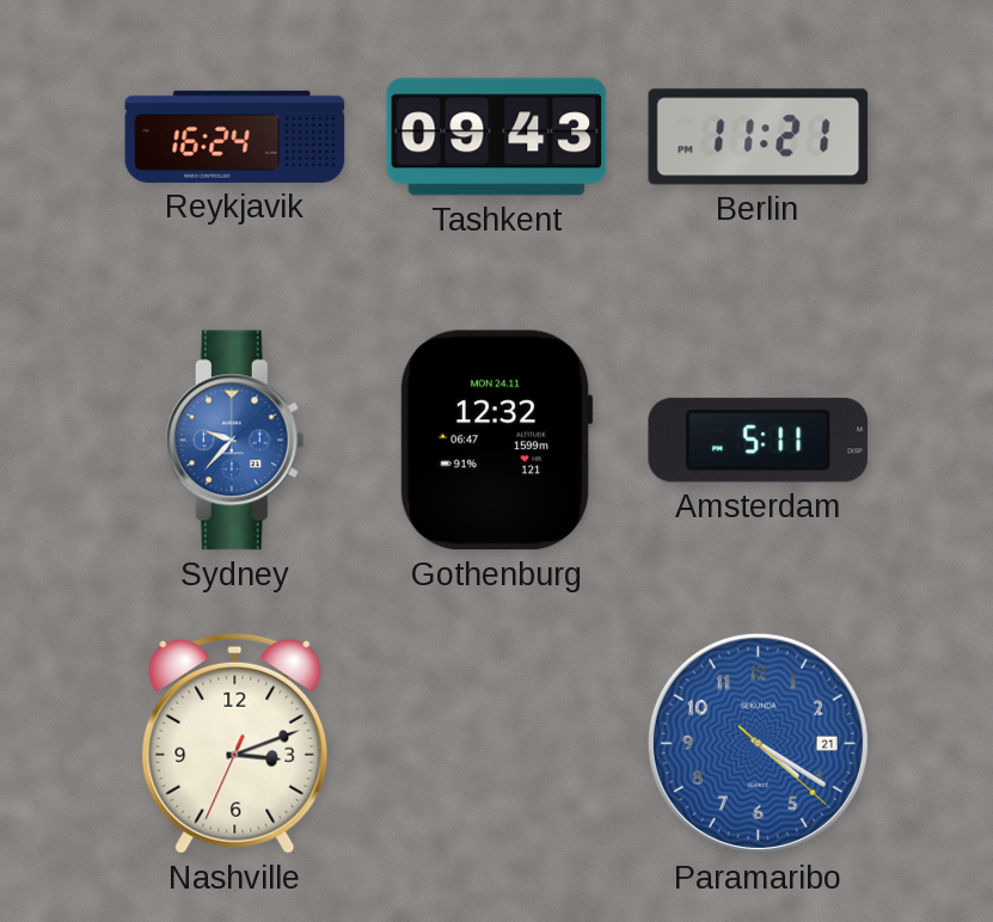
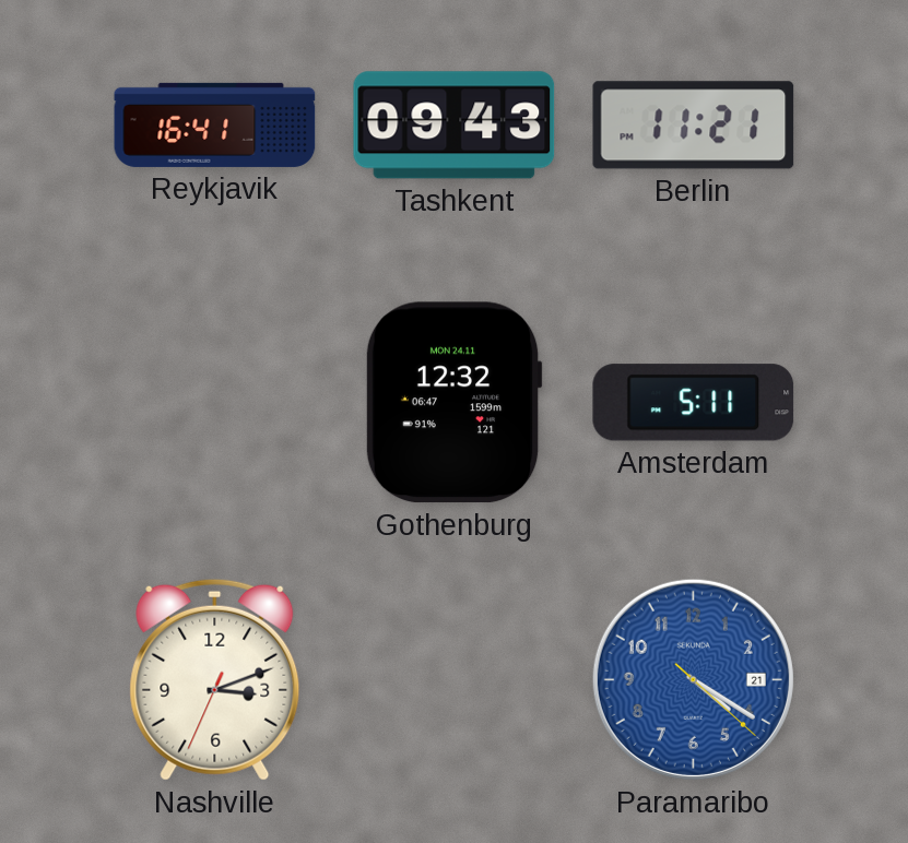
Reykjavik: 16:24 -> 16:41 (215, 124)
Sydney: 9:37 -> none (234, 441)
